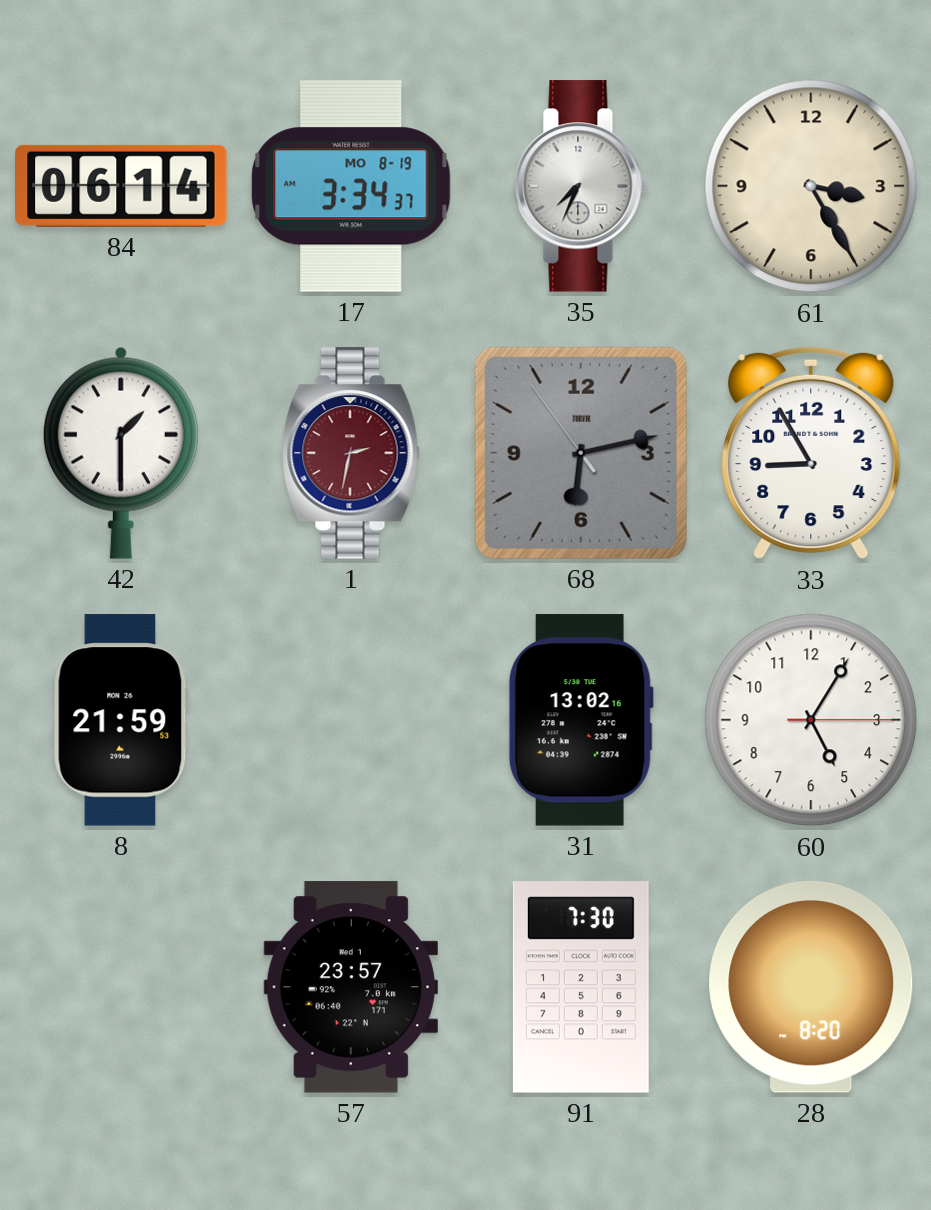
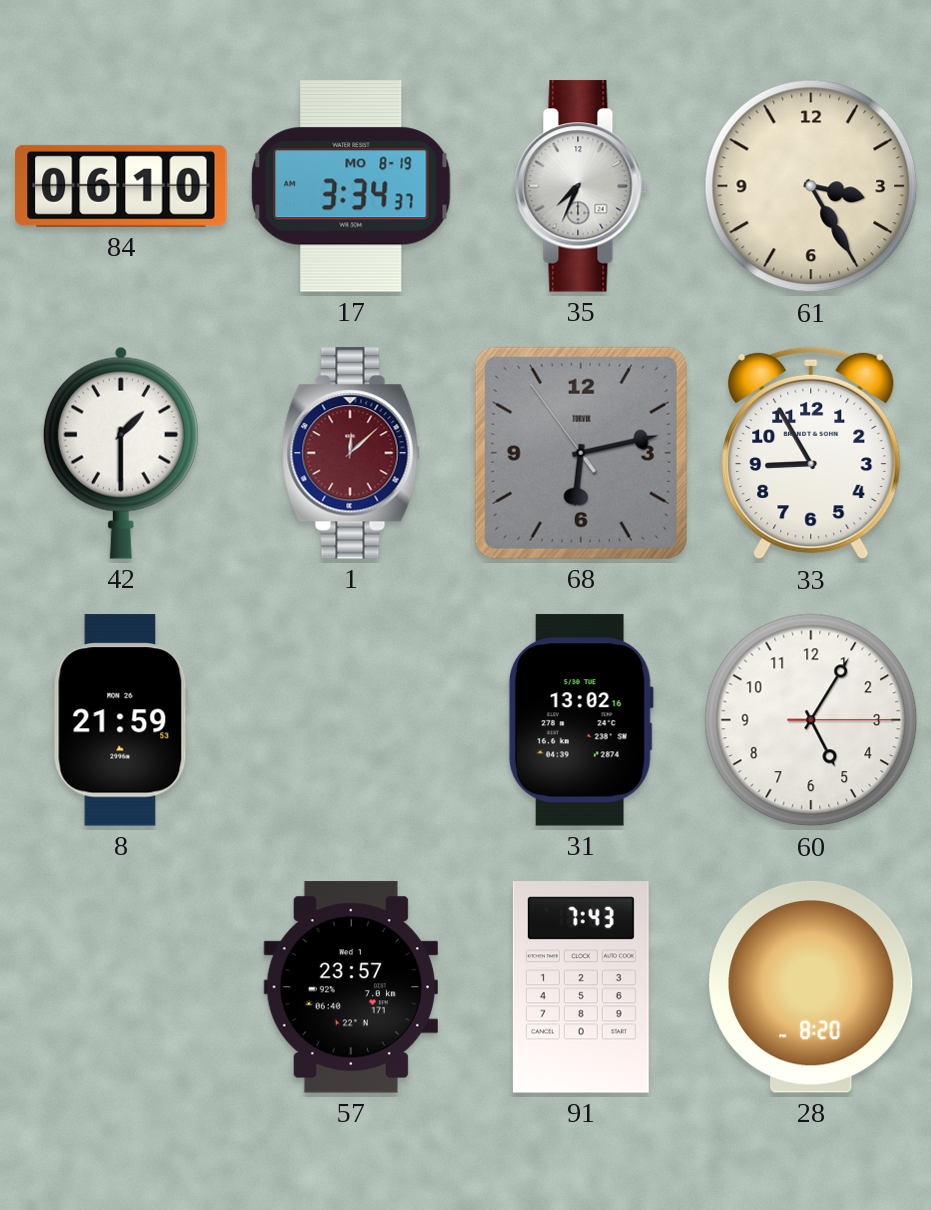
84: 06:14 -> 06:10 (121, 186)
1: 2:32 -> 12:08 (351, 453)
91: 7:30 -> 7:43 (581, 987)
